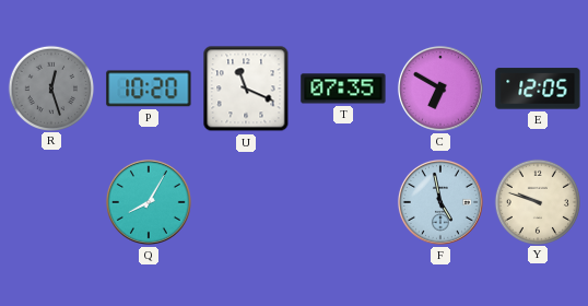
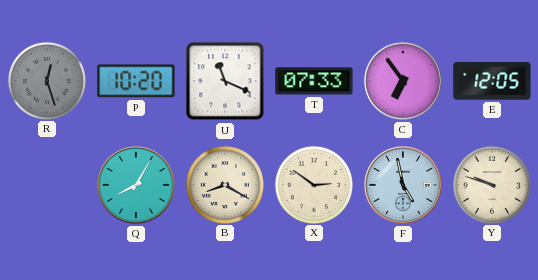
T: 07:35 -> 07:33 (314, 81)
C: 6:50 -> 6:54 (403, 81)
B: none -> 8:20 (224, 184)
X: none -> 2:51 (313, 184)
